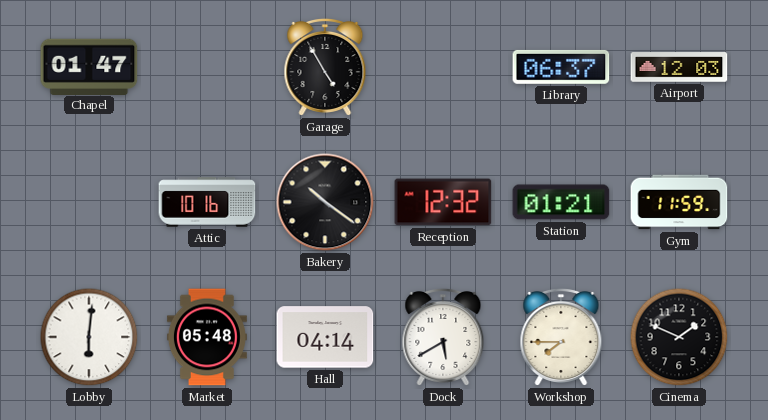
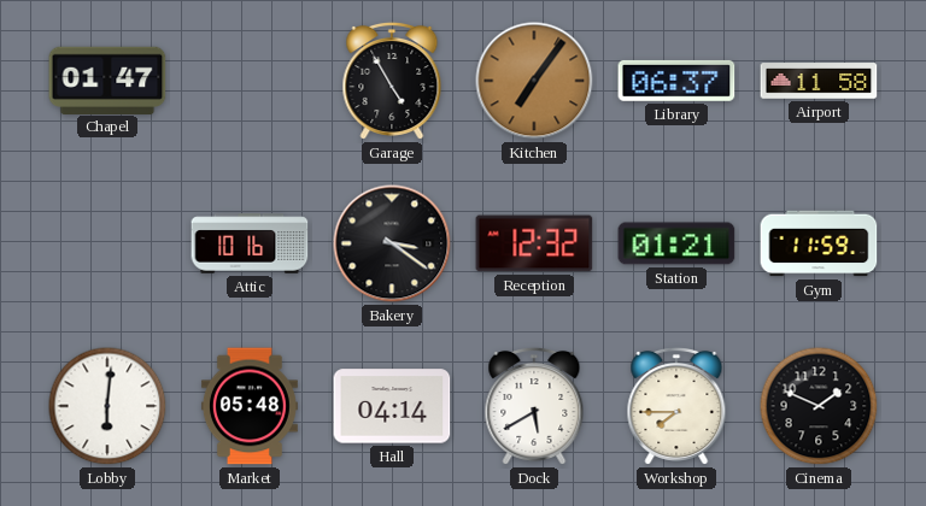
Kitchen: none -> 7:06 (534, 81)
Airport: 12:03 -> 11:58 (819, 81)
Bakery: 10:21 -> 3:21 (392, 243)
